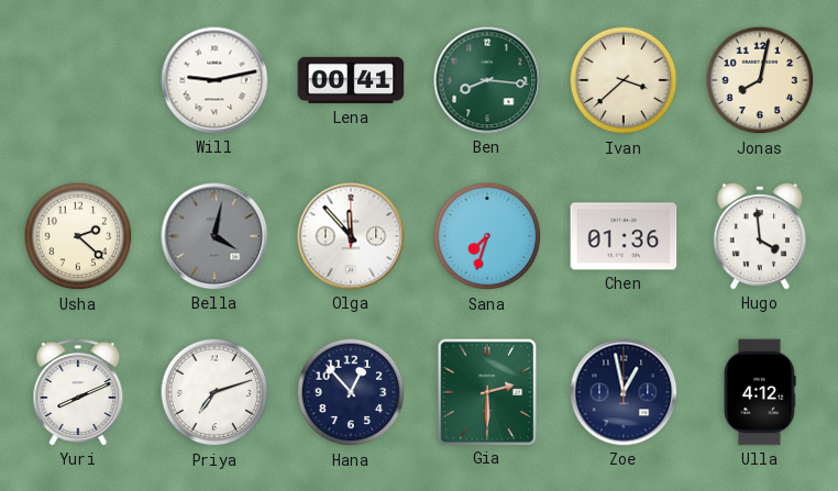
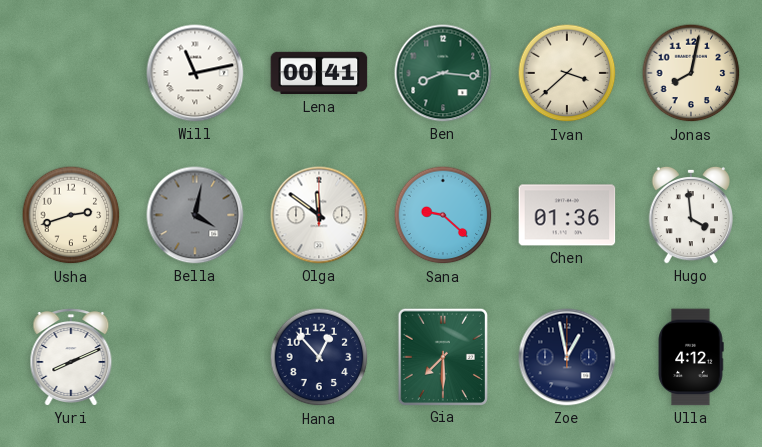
Will: 9:13 -> 11:13 (195, 73)
Usha: 2:22 -> 2:42 (71, 215)
Olga: 11:53 -> 11:51 (319, 215)
Sana: 7:33 -> 9:22 (443, 215)
Priya: 7:12 -> none (214, 392)
Gia: 2:30 -> 7:30 (442, 356)
